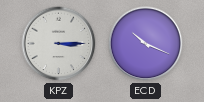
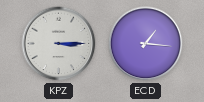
ECD: 10:19 -> 1:16 (146, 44)
